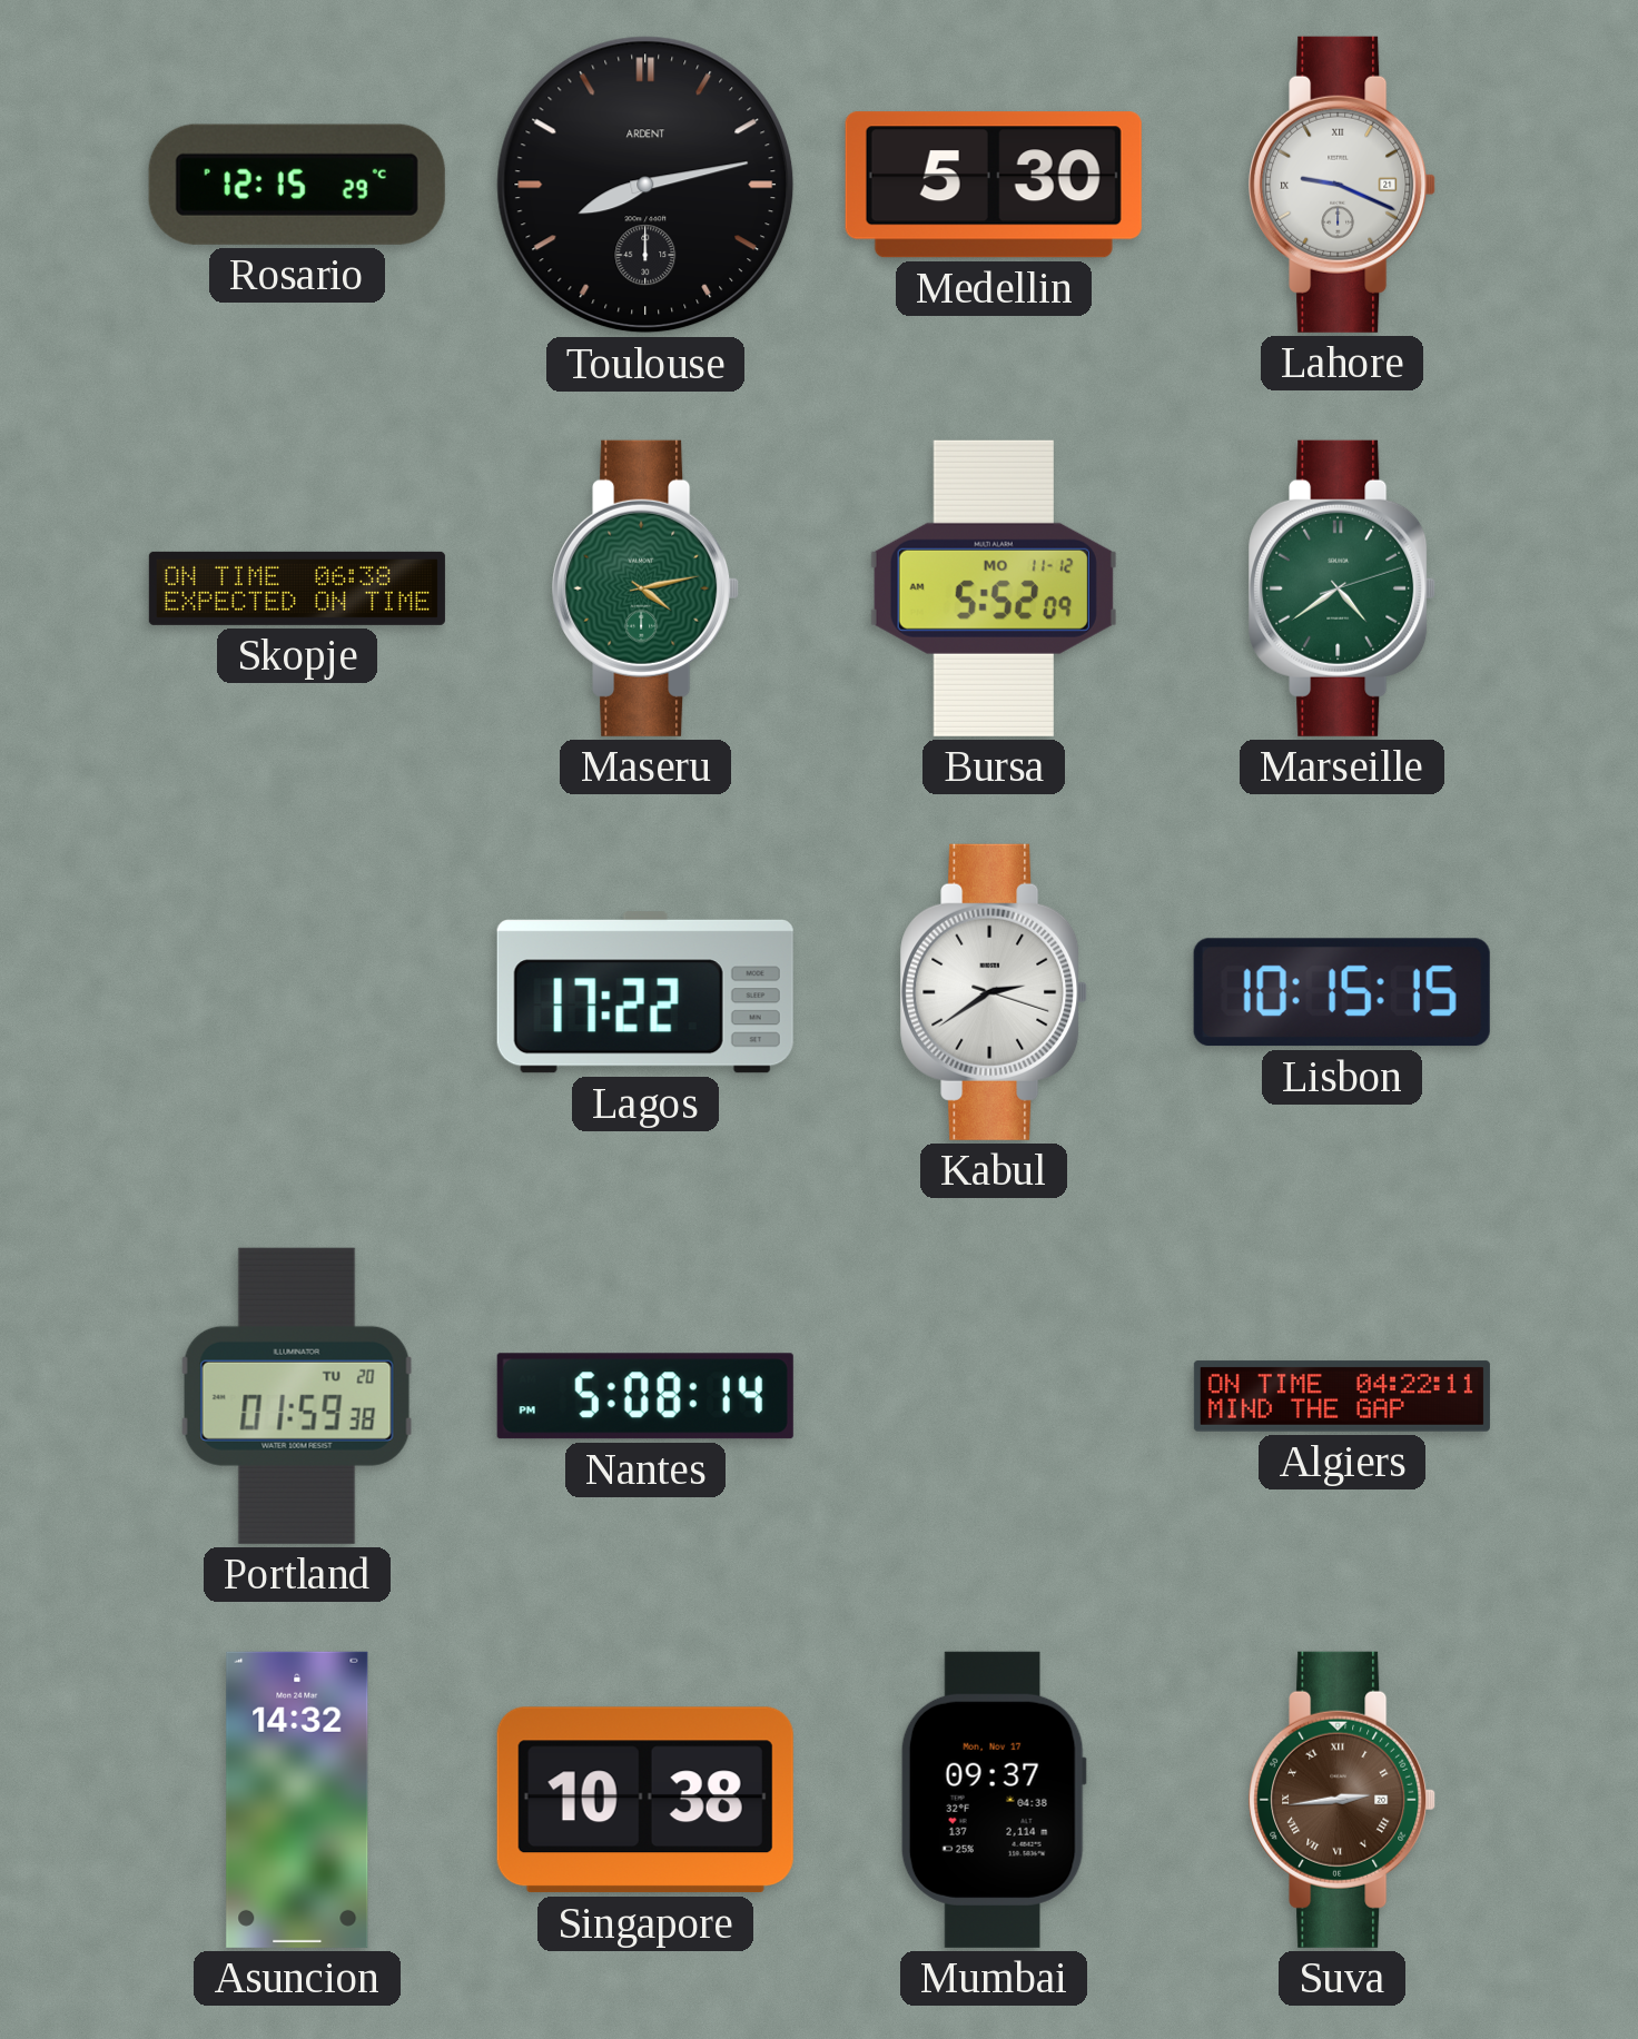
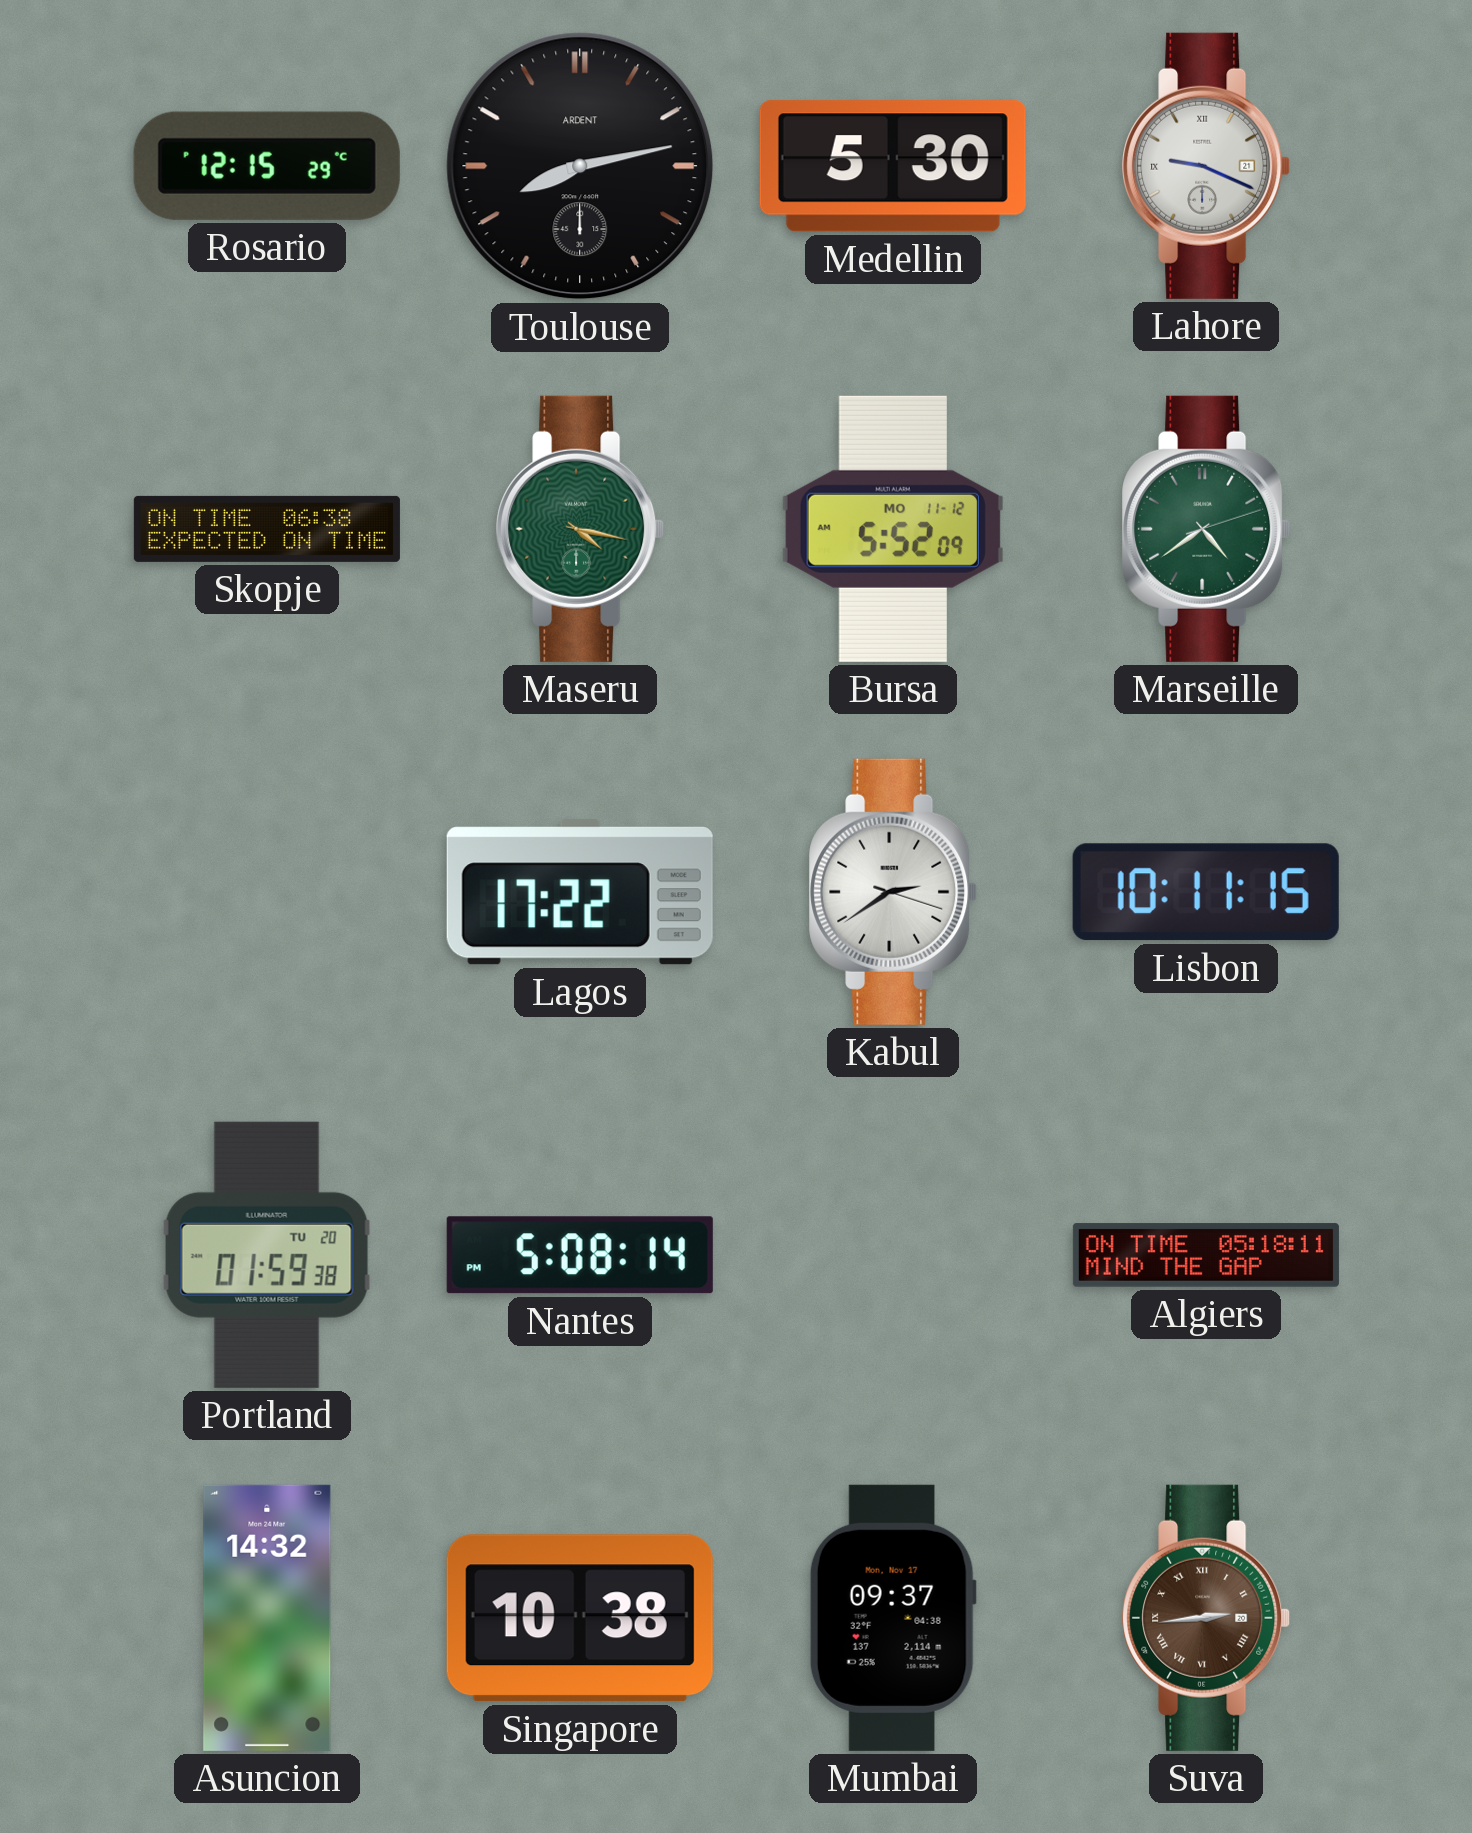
Maseru: 4:13 -> 4:17 (580, 529)
Lisbon: 10:15 -> 10:11 (1206, 892)
Algiers: 04:22 -> 05:18 (1206, 1255)
